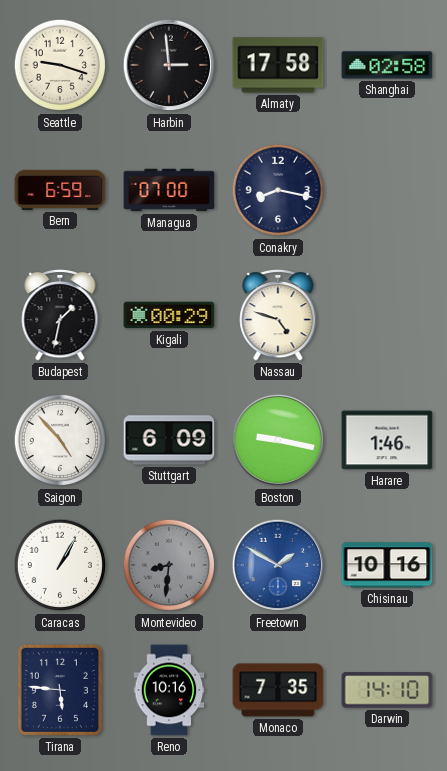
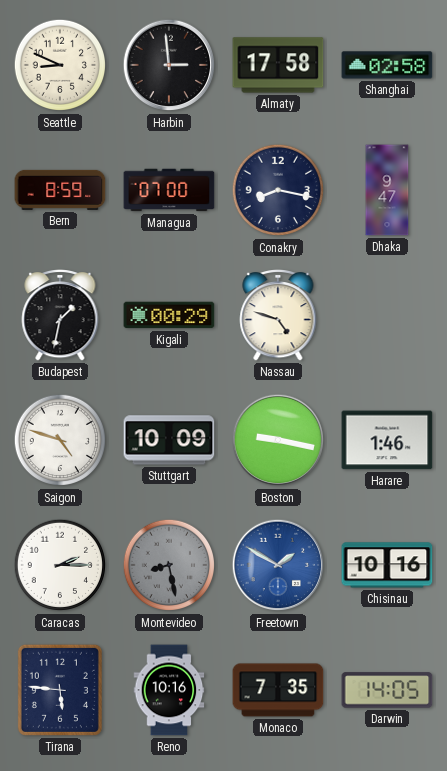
Seattle: 9:18 -> 8:49 (60, 65)
Bern: 6:59 -> 8:59 (60, 190)
Dhaka: none -> 9:47 (387, 190)
Saigon: 4:53 -> 4:48 (60, 440)
Stuttgart: 6:09 -> 10:09 (169, 440)
Caracas: 1:05 -> 2:15 (60, 565)
Montevideo: 8:31 -> 8:28 (169, 565)
Darwin: 14:10 -> 14:05 (387, 690)
